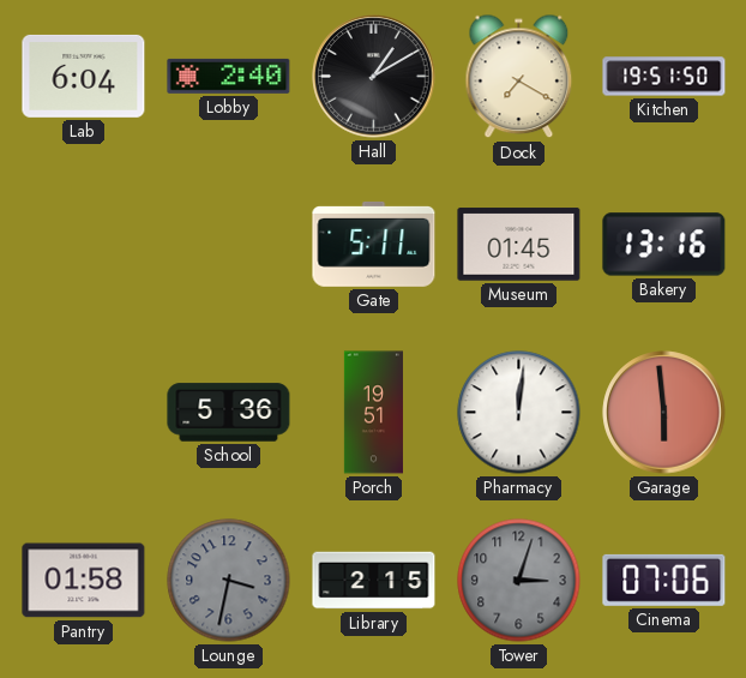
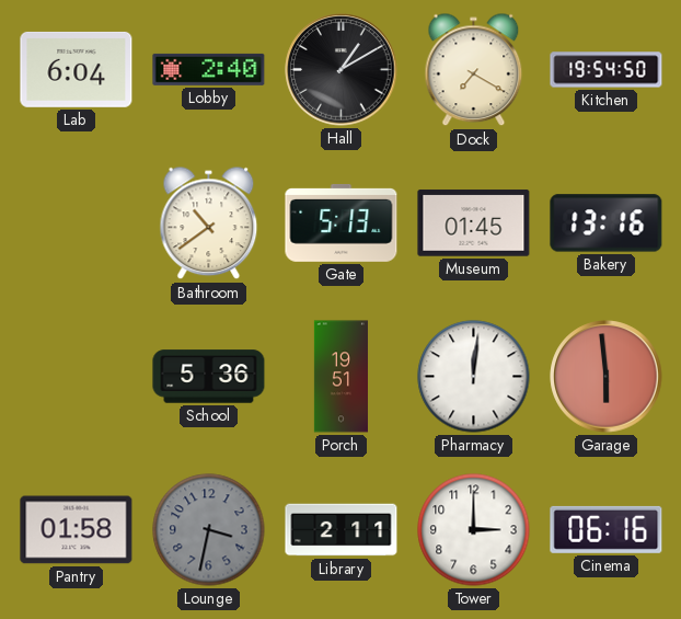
Kitchen: 19:51 -> 19:54 (607, 70)
Bathroom: none -> 10:39 (209, 223)
Gate: 5:11 -> 5:13 (342, 222)
Library: 2:15 -> 2:11 (342, 530)
Tower: 3:03 -> 3:00 (474, 530)
Tower dial: grey -> white (474, 530)
Cinema: 07:06 -> 06:16 (607, 529)
